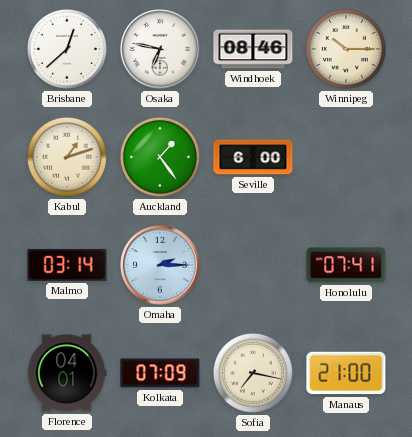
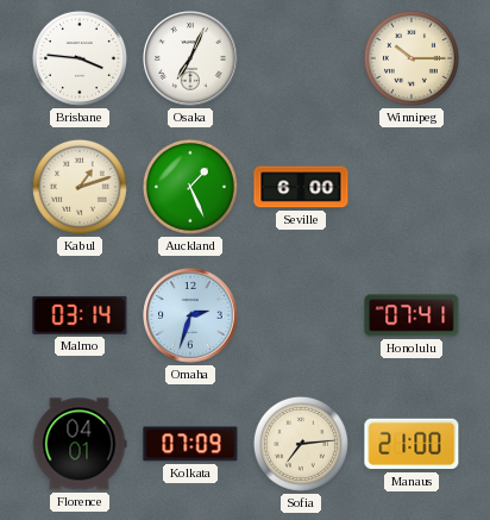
Brisbane: 12:38 -> 3:46 (80, 58)
Osaka: 6:47 -> 7:04 (190, 58)
Windhoek: 08:46 -> none (253, 49)
Auckland: 1:24 -> 1:26 (190, 187)
Omaha: 2:15 -> 2:33 (190, 315)
Sofia: 7:17 -> 7:14 (301, 444)
